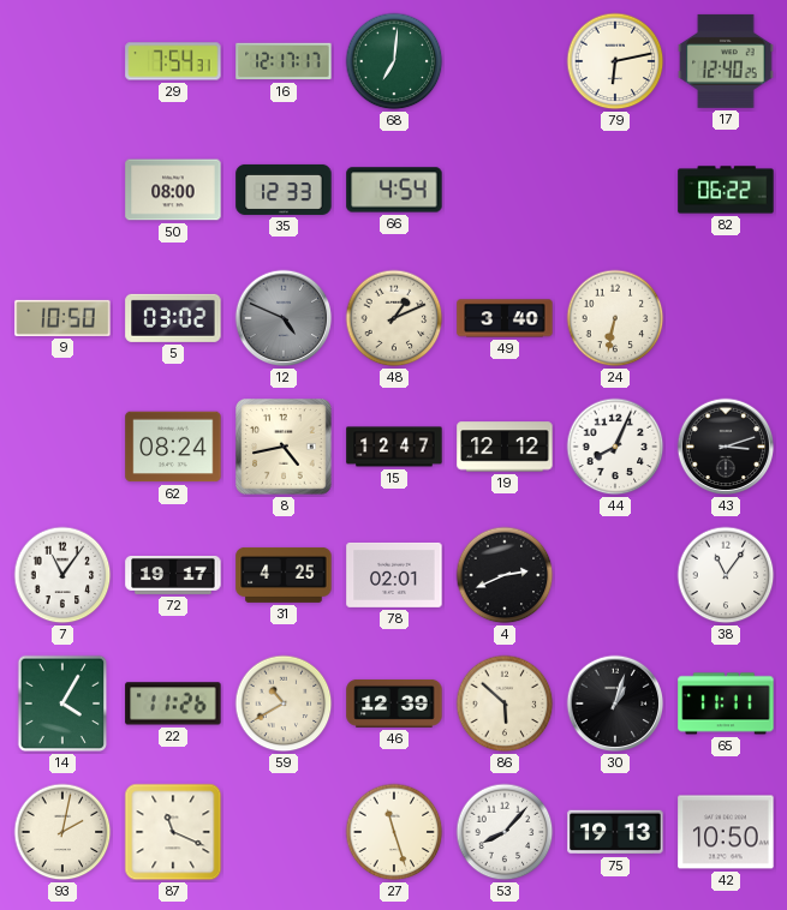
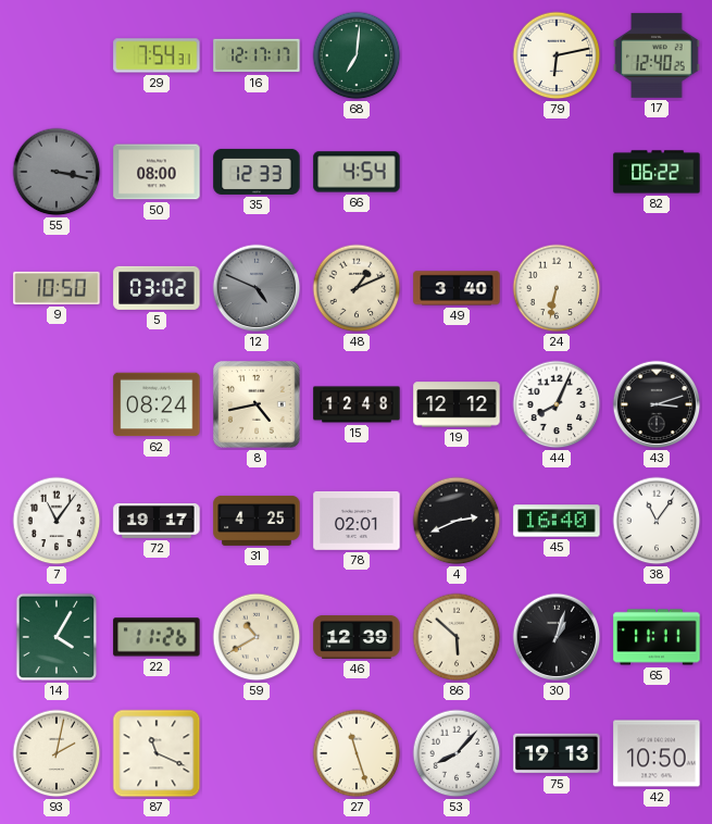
55: none -> 3:17 (57, 172)
15: 12:47 -> 12:48 (357, 404)
45: none -> 16:40 (557, 521)
